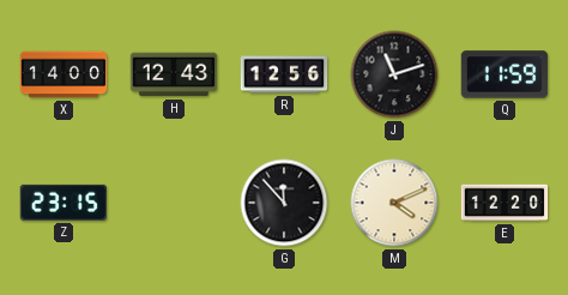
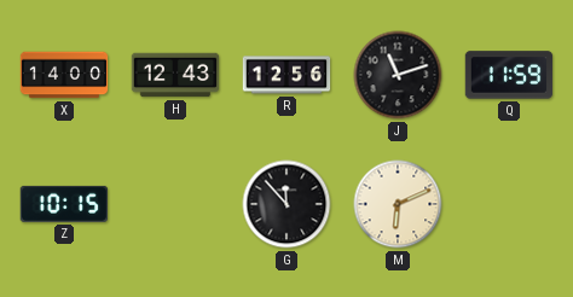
Z: 23:15 -> 10:15 (63, 204)
M: 4:11 -> 6:11 (398, 204)
E: 12:20 -> none (504, 203)
